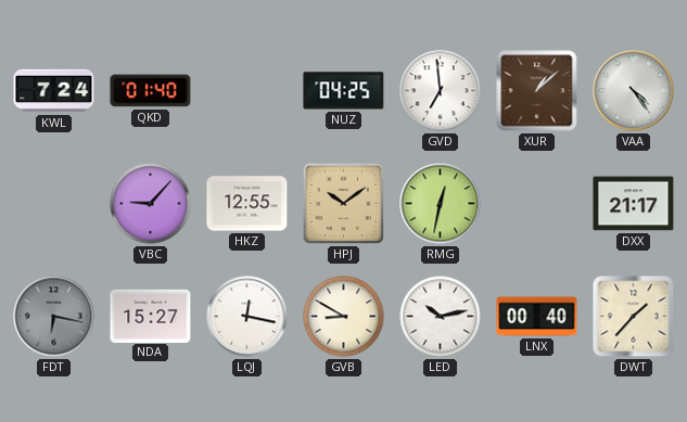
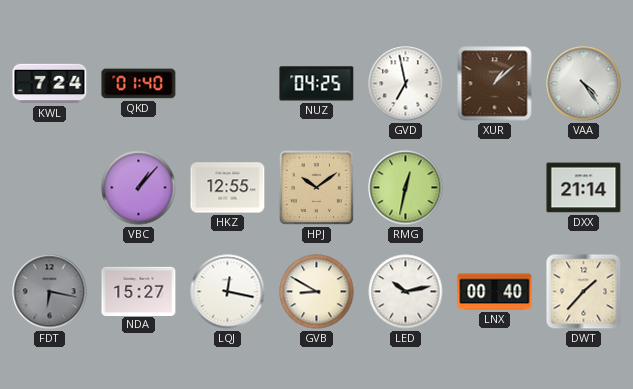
GVD: 6:59 -> 6:58 (406, 84)
VBC: 9:07 -> 1:07 (139, 188)
DXX: 21:17 -> 21:14 (584, 188)
